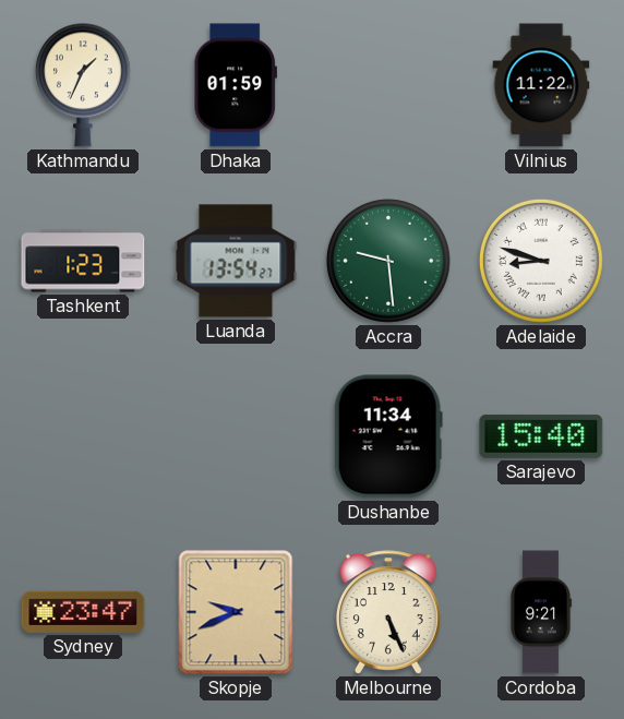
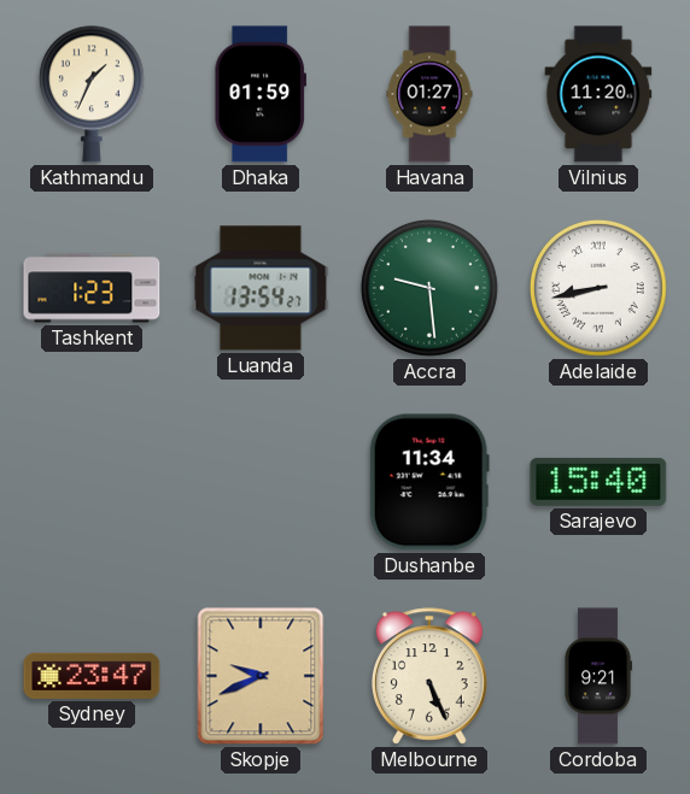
Havana: none -> 01:27 (429, 94)
Vilnius: 11:22 -> 11:20 (598, 94)
Adelaide: 8:48 -> 8:43 (598, 288)
